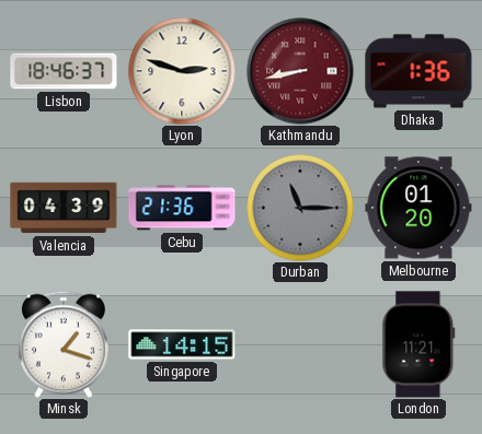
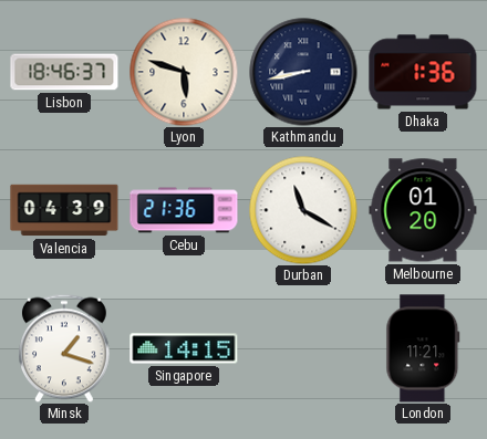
Lyon: 2:48 -> 5:48 (184, 72)
Kathmandu dial: burgundy -> navy (303, 72)
Durban: 11:15 -> 11:20 (303, 210)
Durban dial: grey -> white (303, 210)
